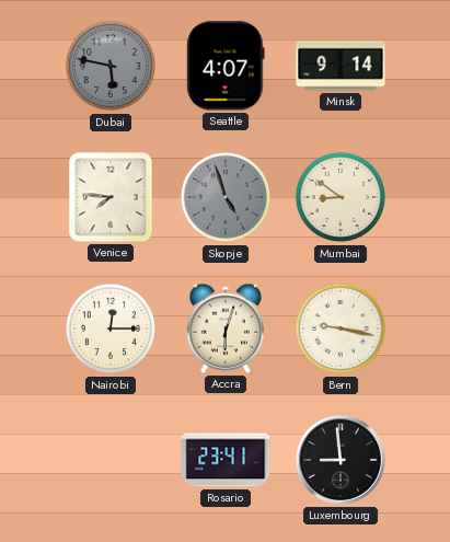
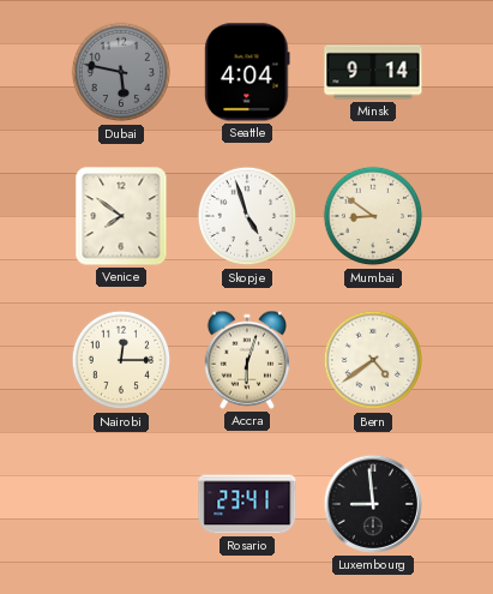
Seattle: 4:07 -> 4:04 (247, 72)
Venice: 7:46 -> 7:51 (121, 216)
Skopje dial: grey -> white (247, 216)
Bern: 9:17 -> 4:39 (373, 360)
